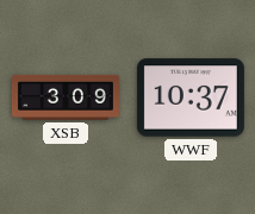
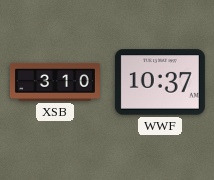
XSB: 3:09 -> 3:10 (55, 82)
